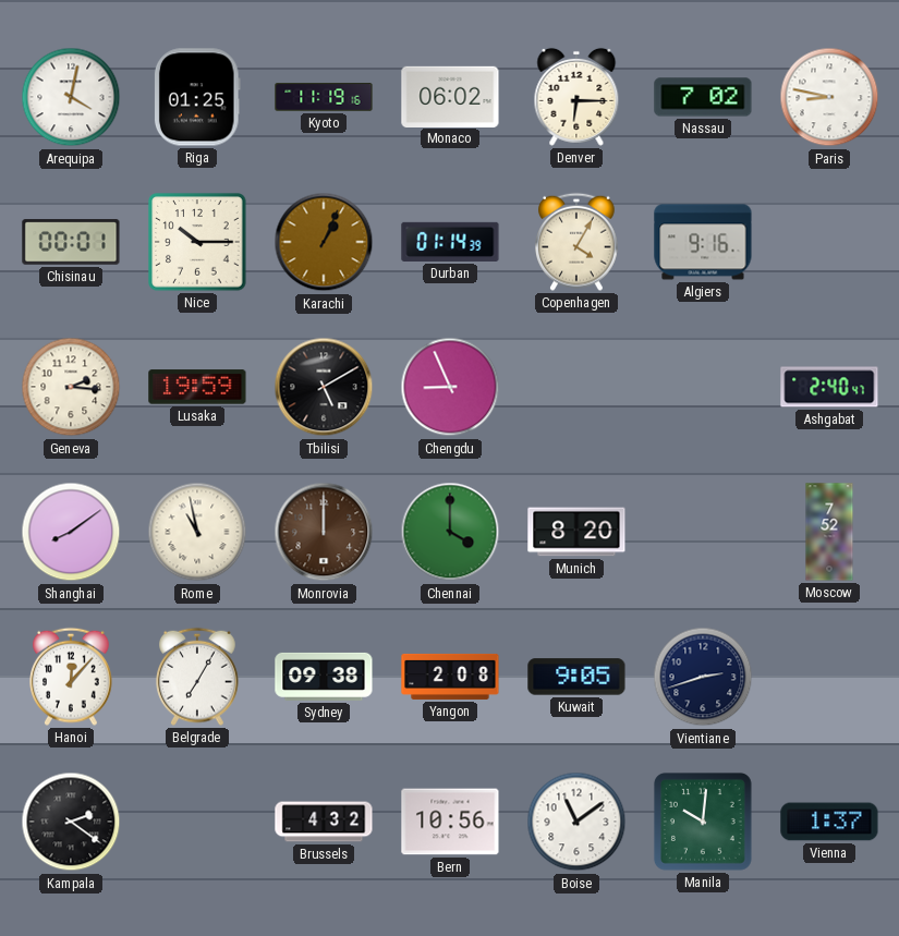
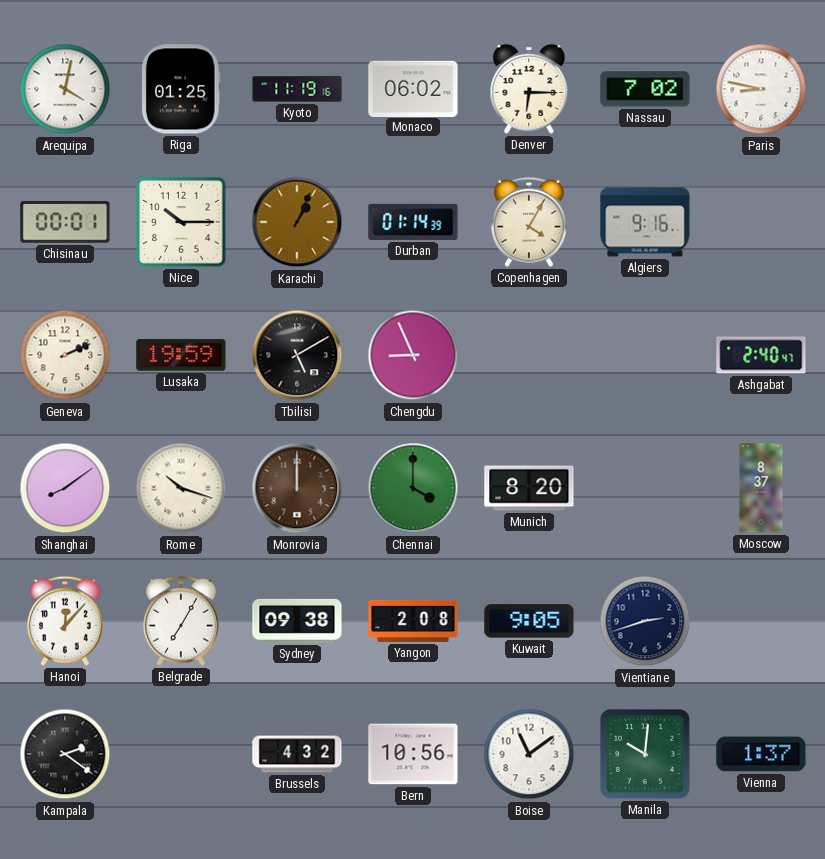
Geneva: 2:16 -> 2:11 (65, 355)
Rome: 10:58 -> 10:18 (181, 488)
Moscow: 7:52 -> 8:37 (761, 488)
